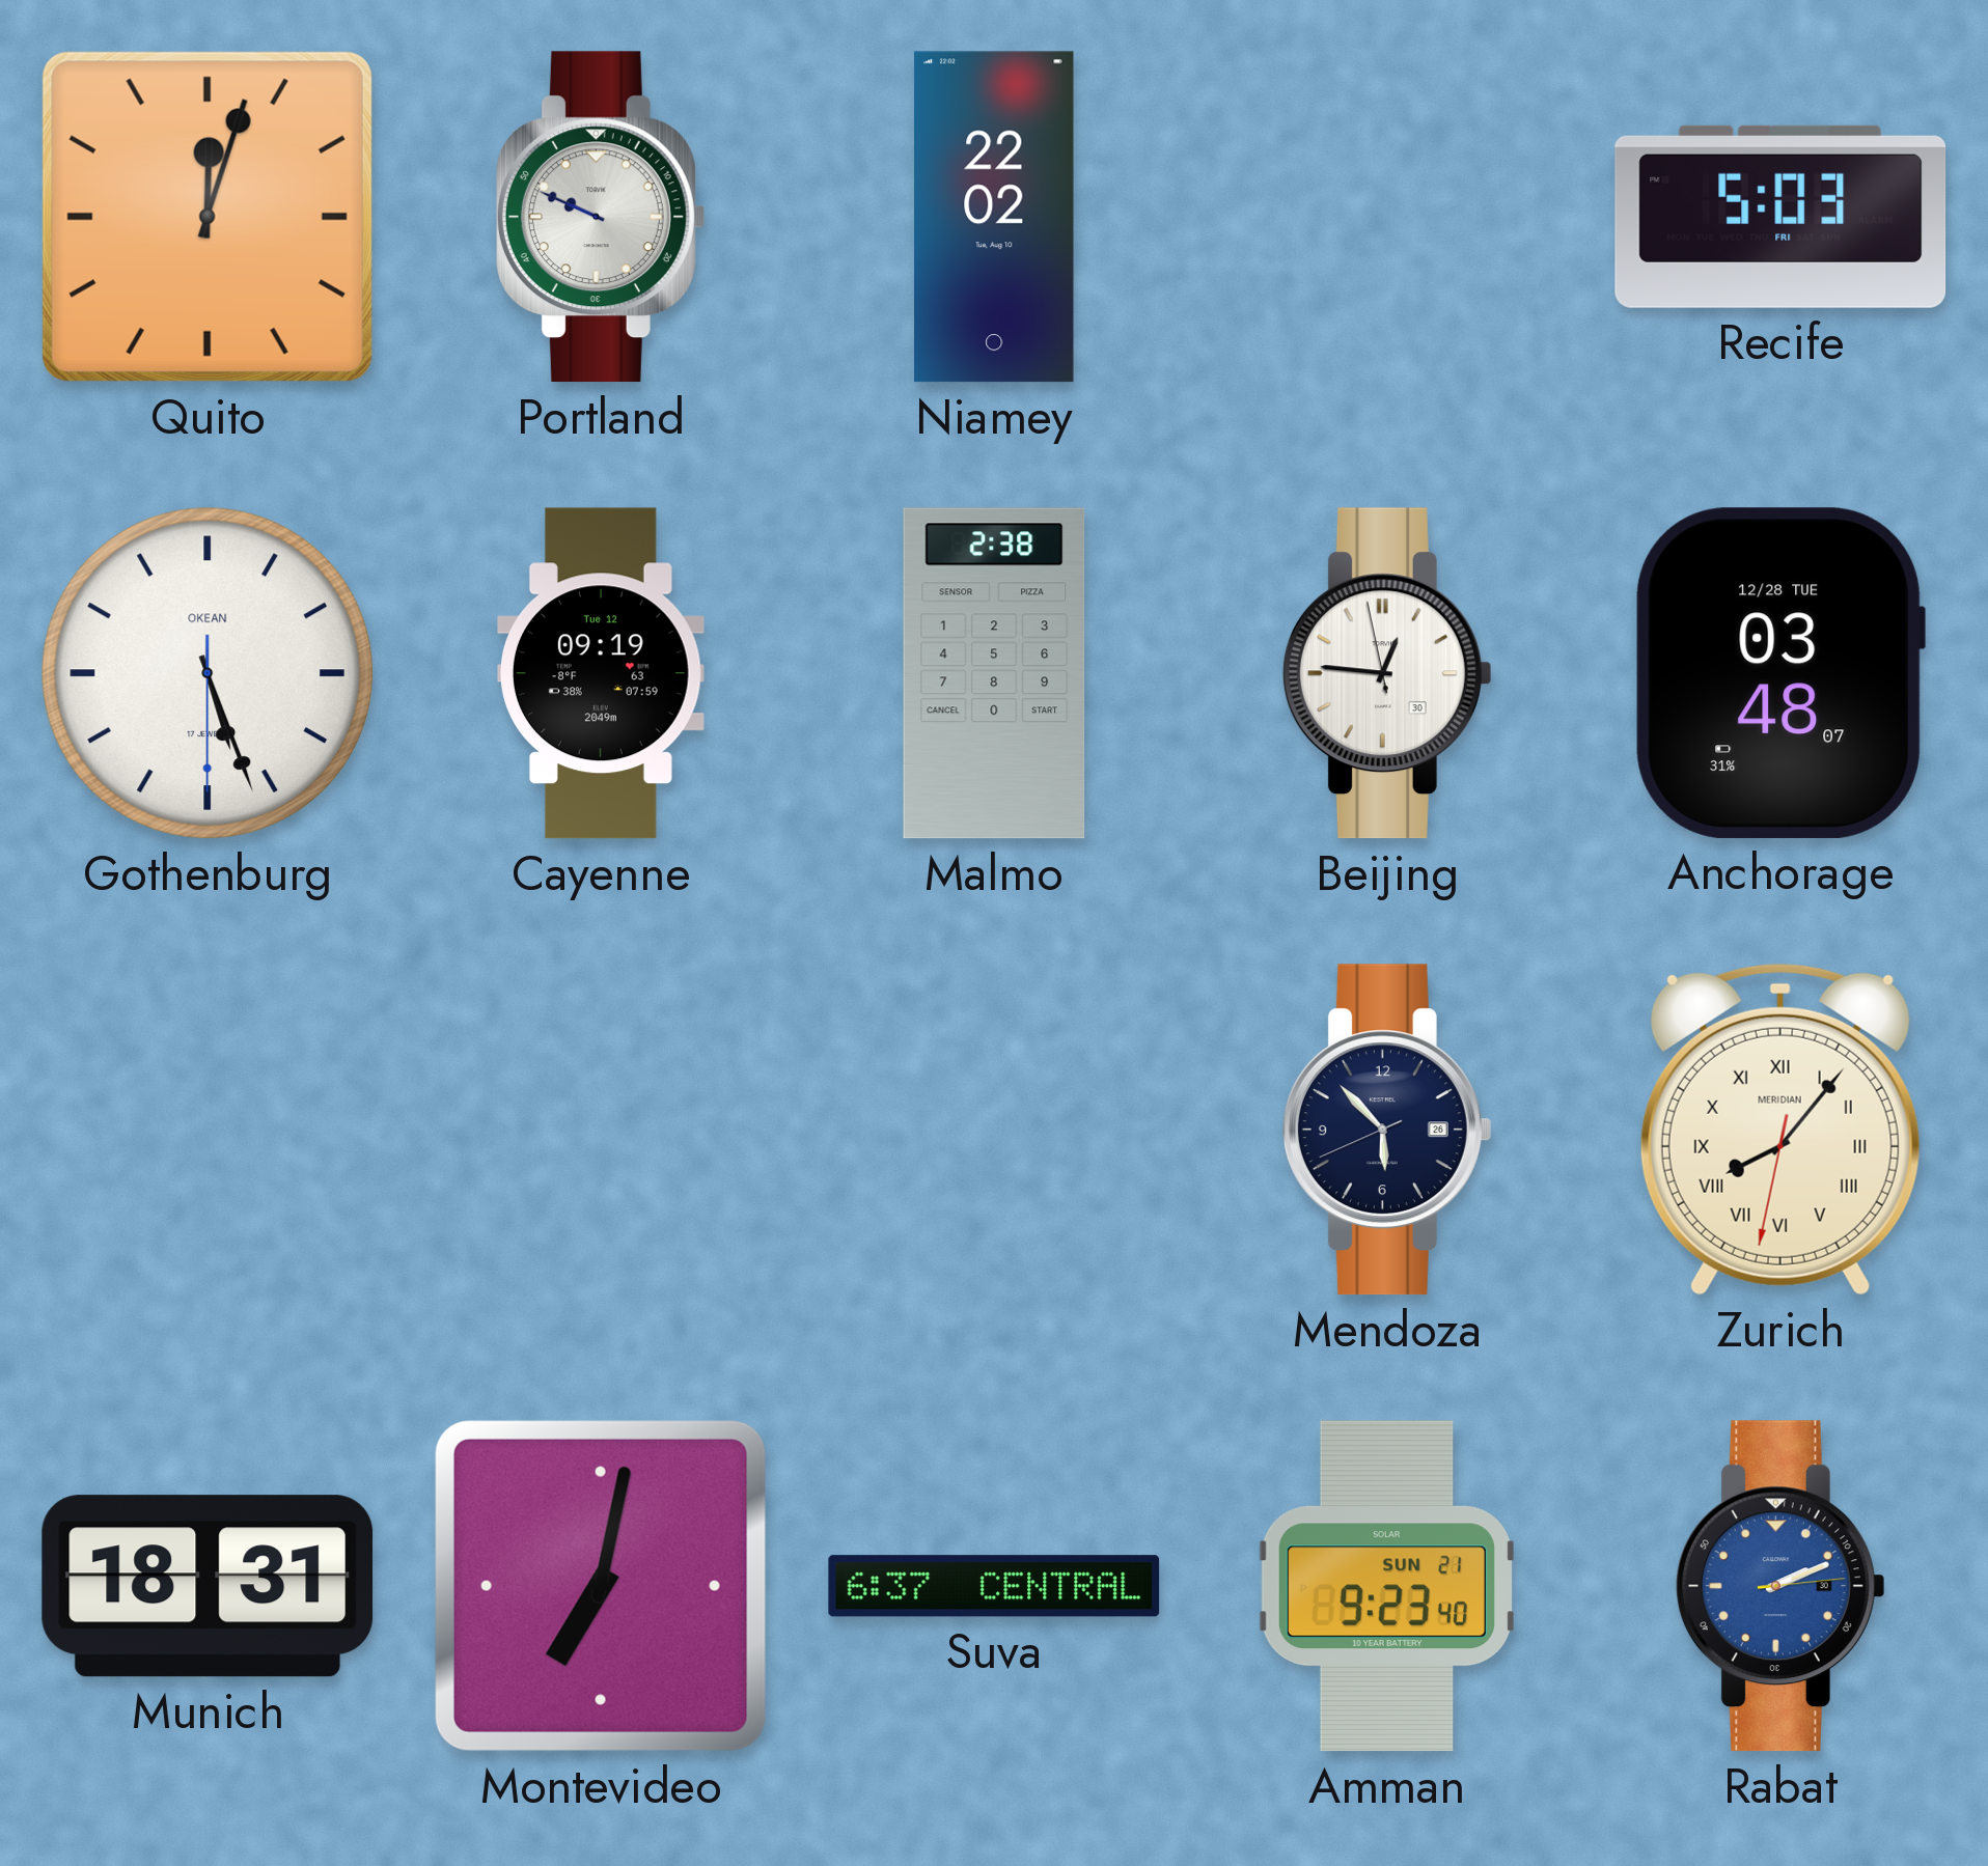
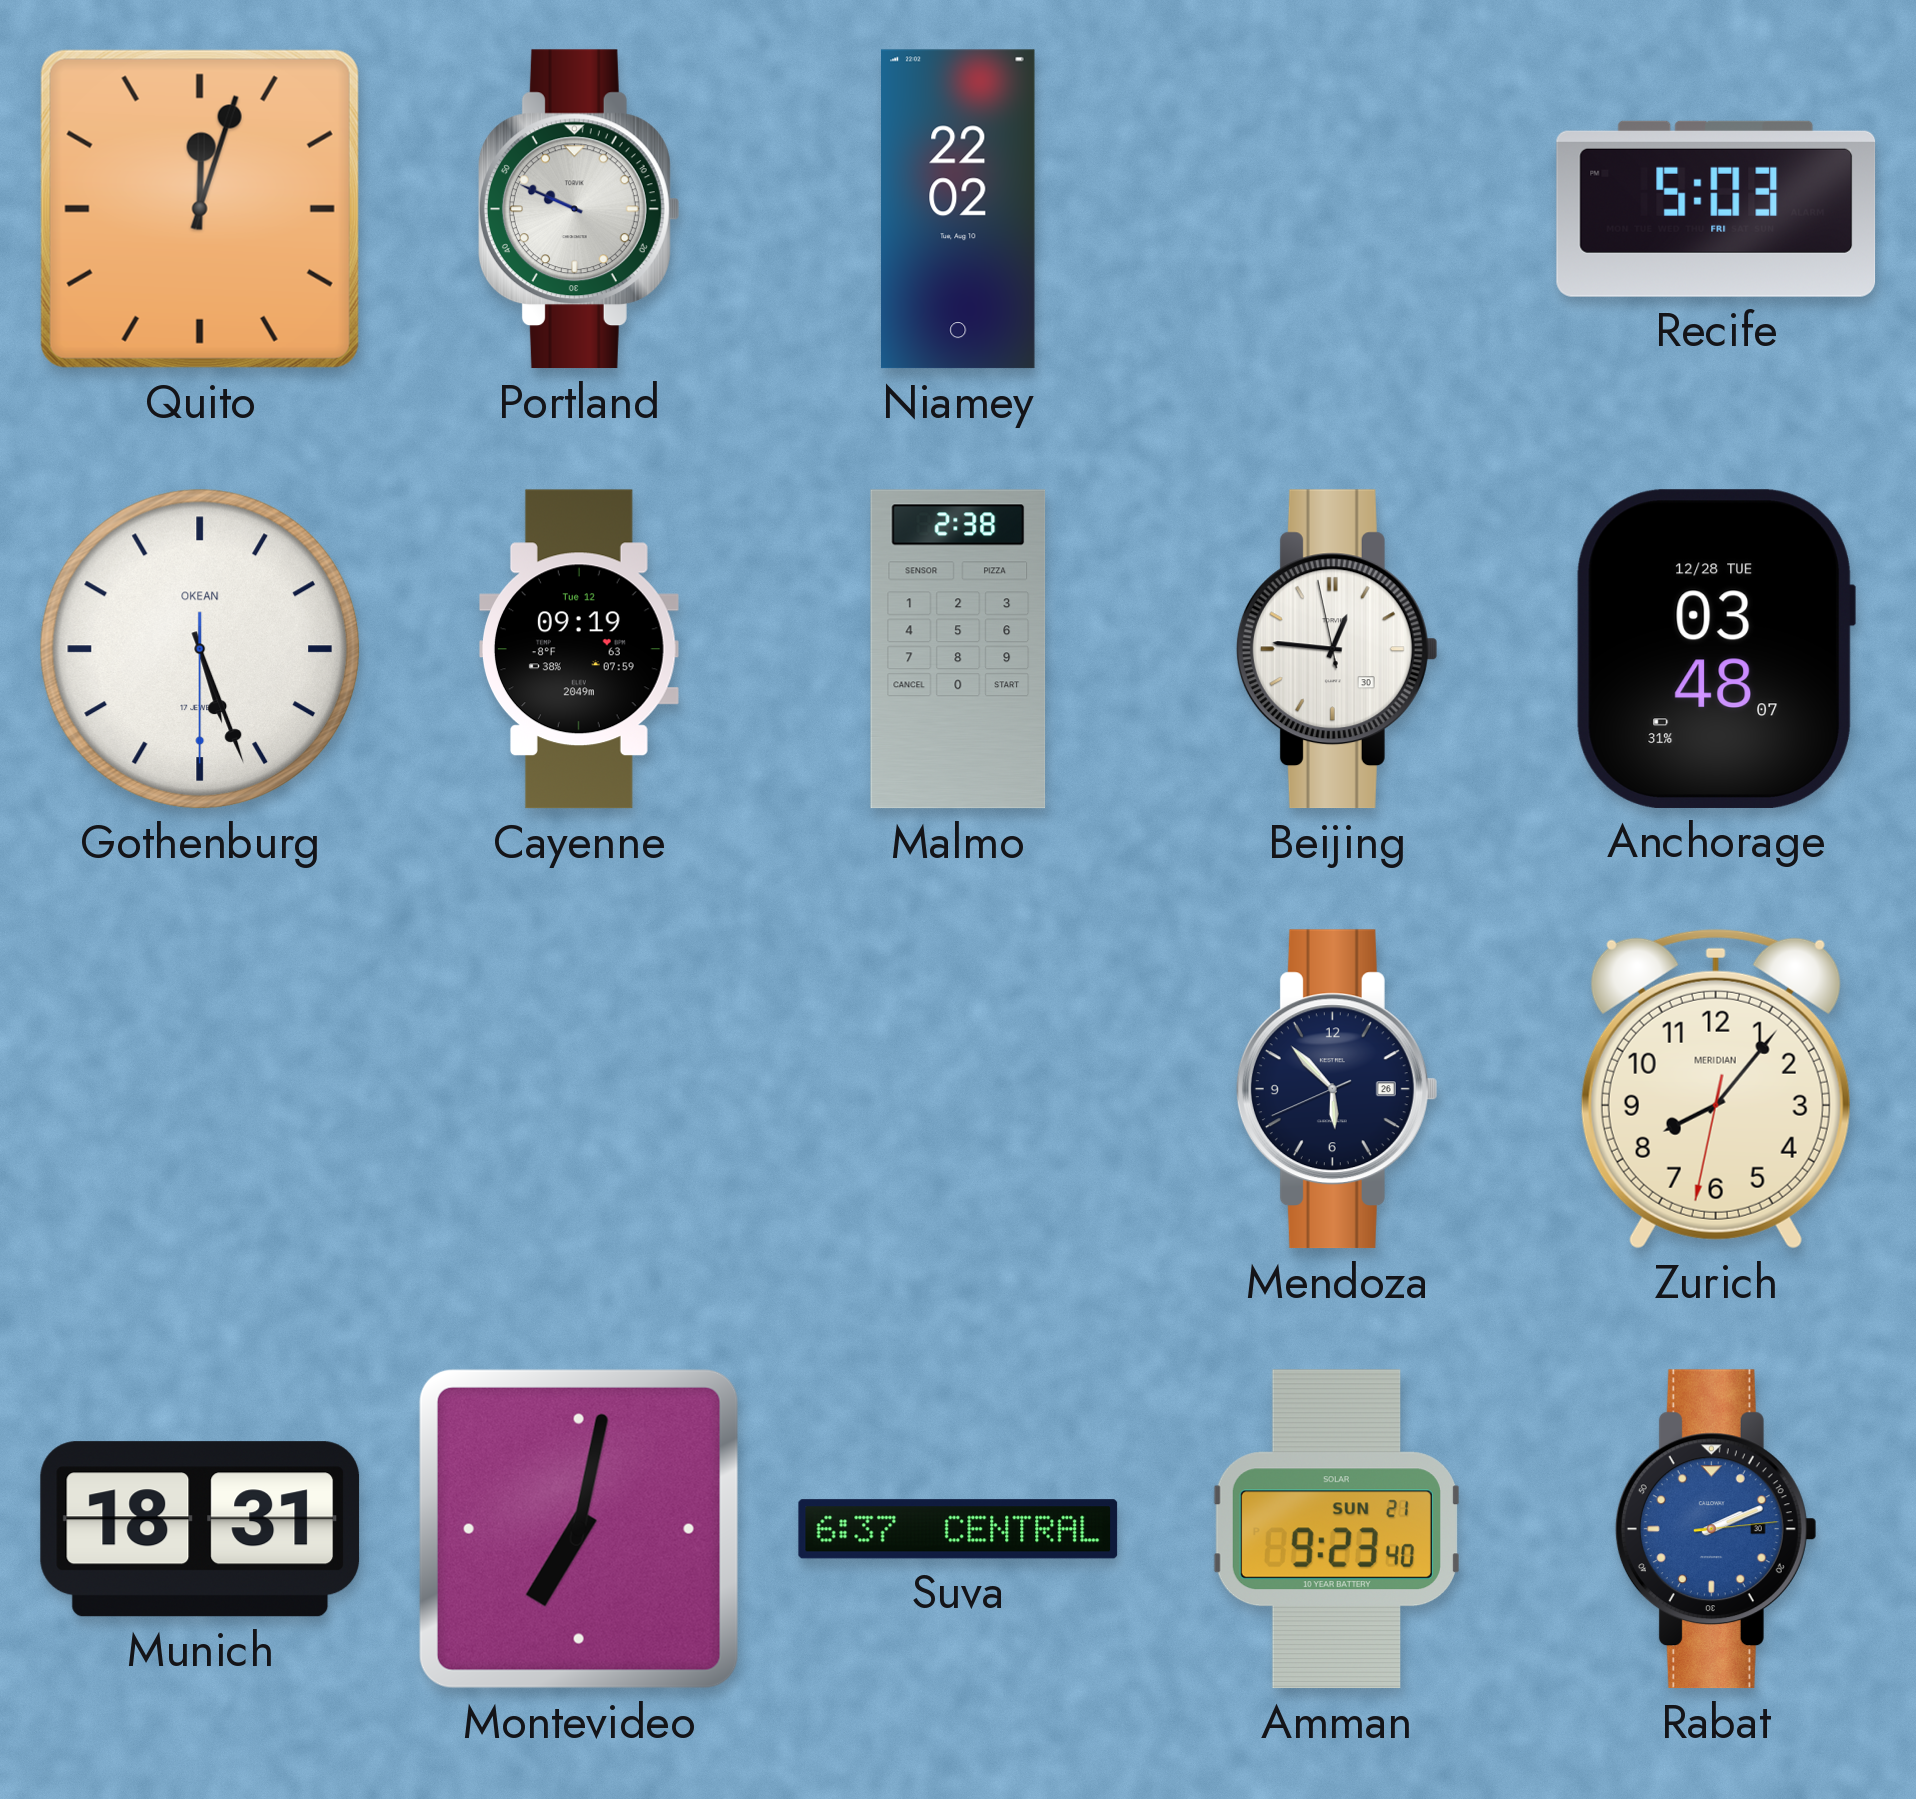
Zurich numerals: Roman -> Arabic (1716, 1089)
